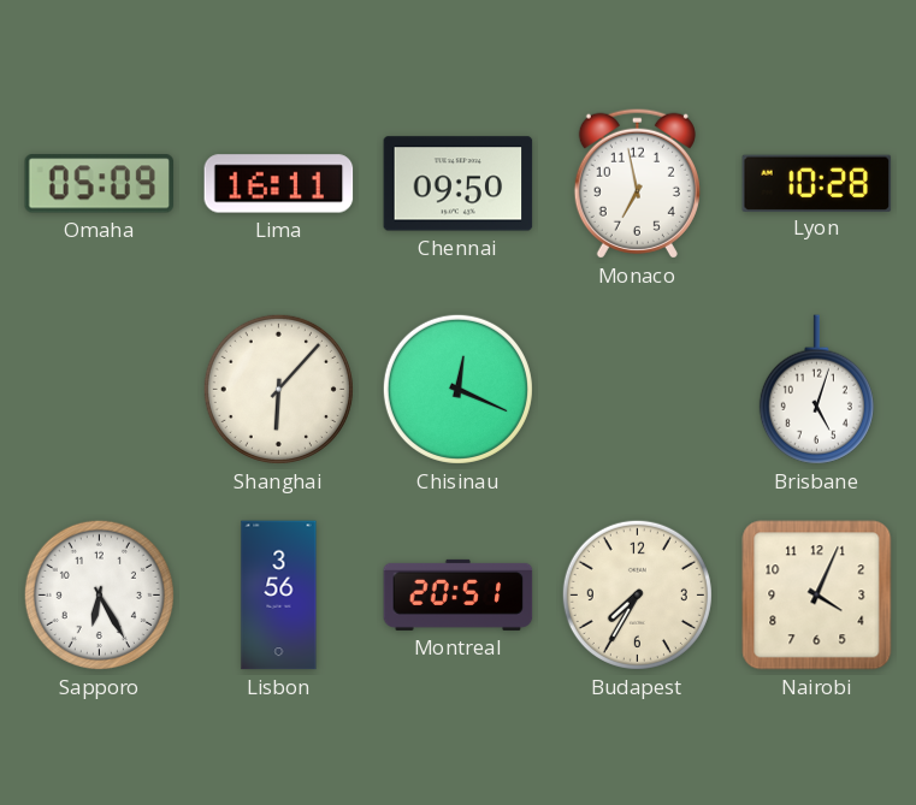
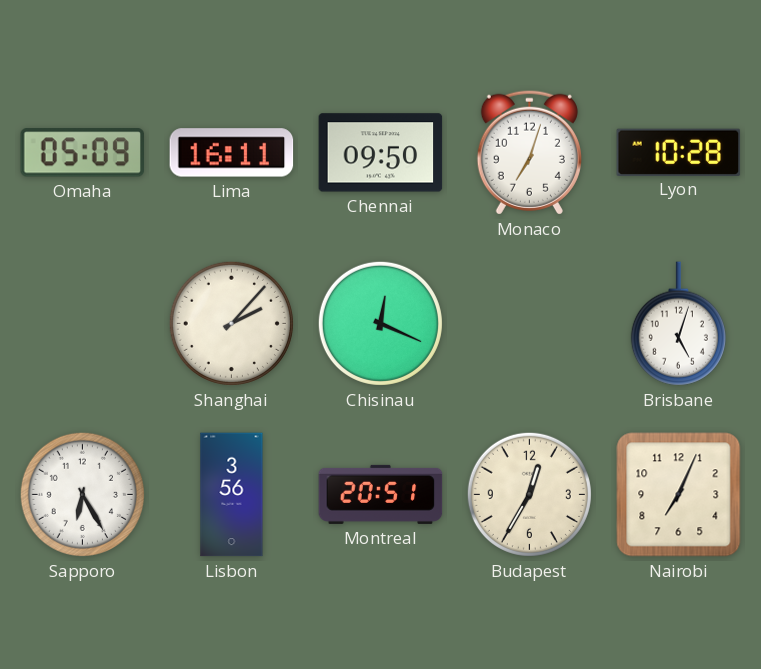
Monaco: 6:58 -> 7:03 (529, 152)
Shanghai: 6:07 -> 2:07 (231, 323)
Budapest: 7:35 -> 12:35 (529, 494)
Nairobi: 4:04 -> 7:04 (679, 495)
